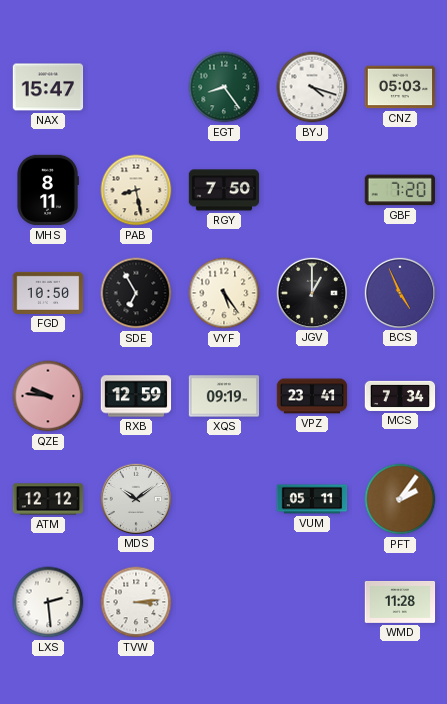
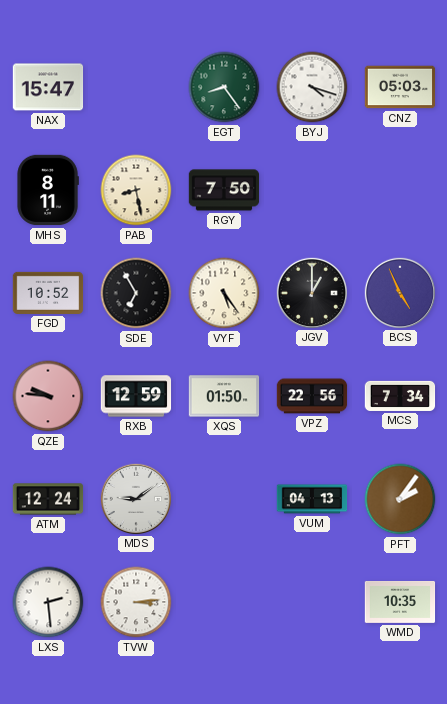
GBF: 7:20 -> none (399, 190)
FGD: 10:50 -> 10:52 (48, 293)
XQS: 09:19 -> 01:50 (224, 396)
VPZ: 23:41 -> 22:56 (312, 396)
ATM: 12:12 -> 12:24 (48, 499)
MDS: 10:09 -> 9:09 (135, 498)
VUM: 05:11 -> 04:13 (312, 499)
WMD: 11:28 -> 10:35 (400, 602)
